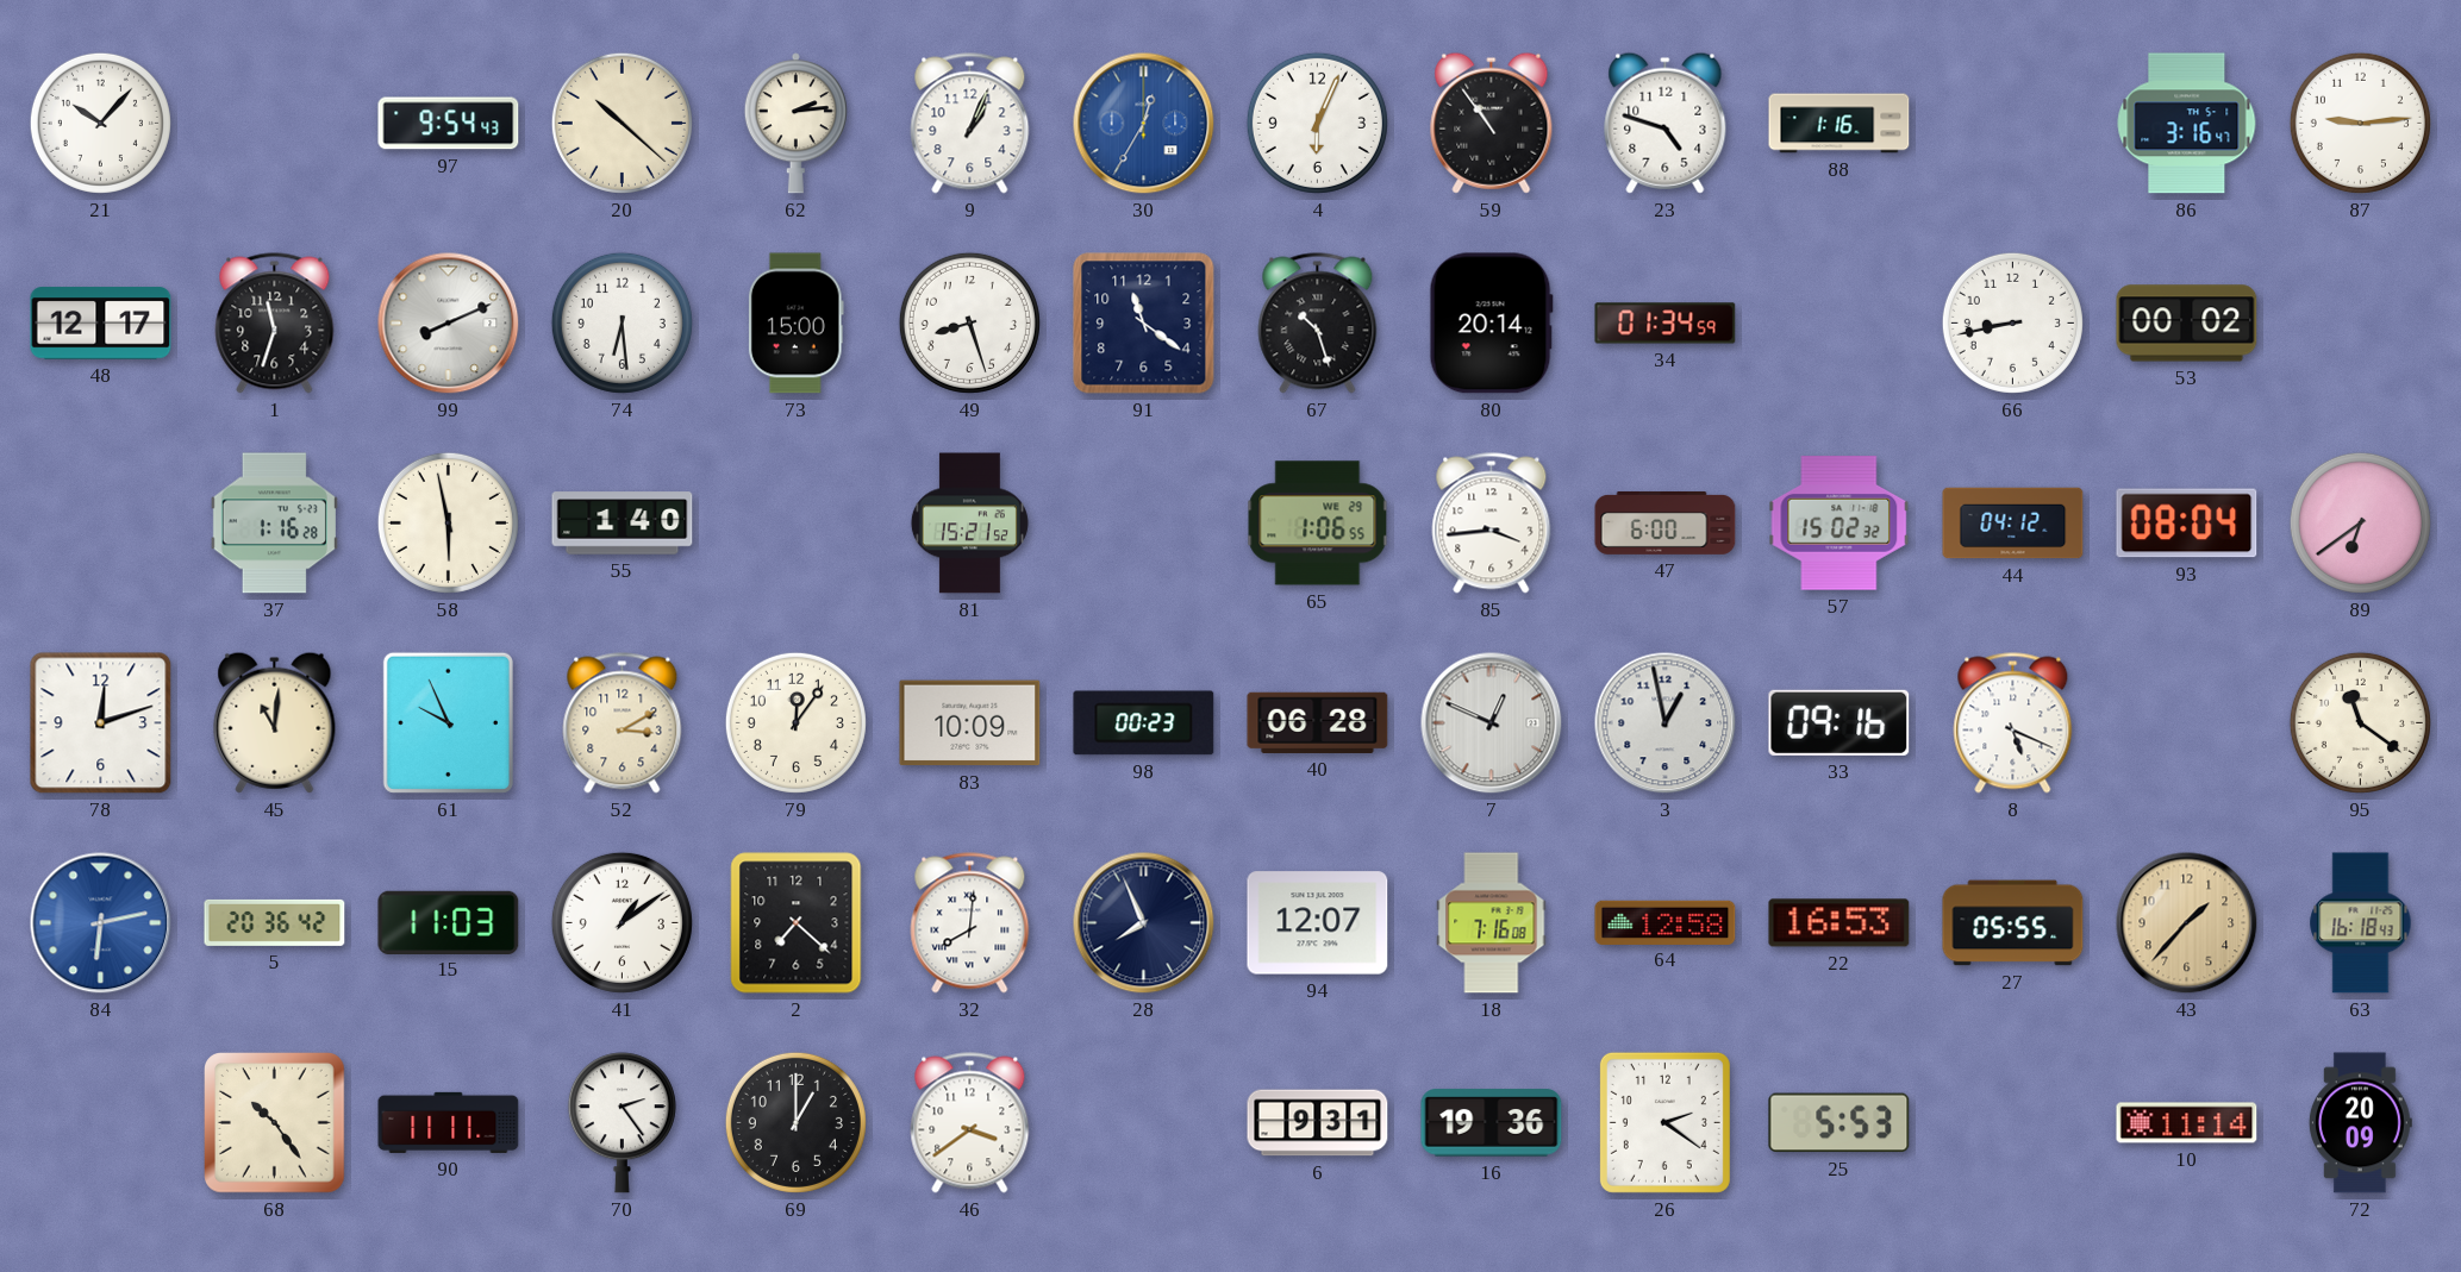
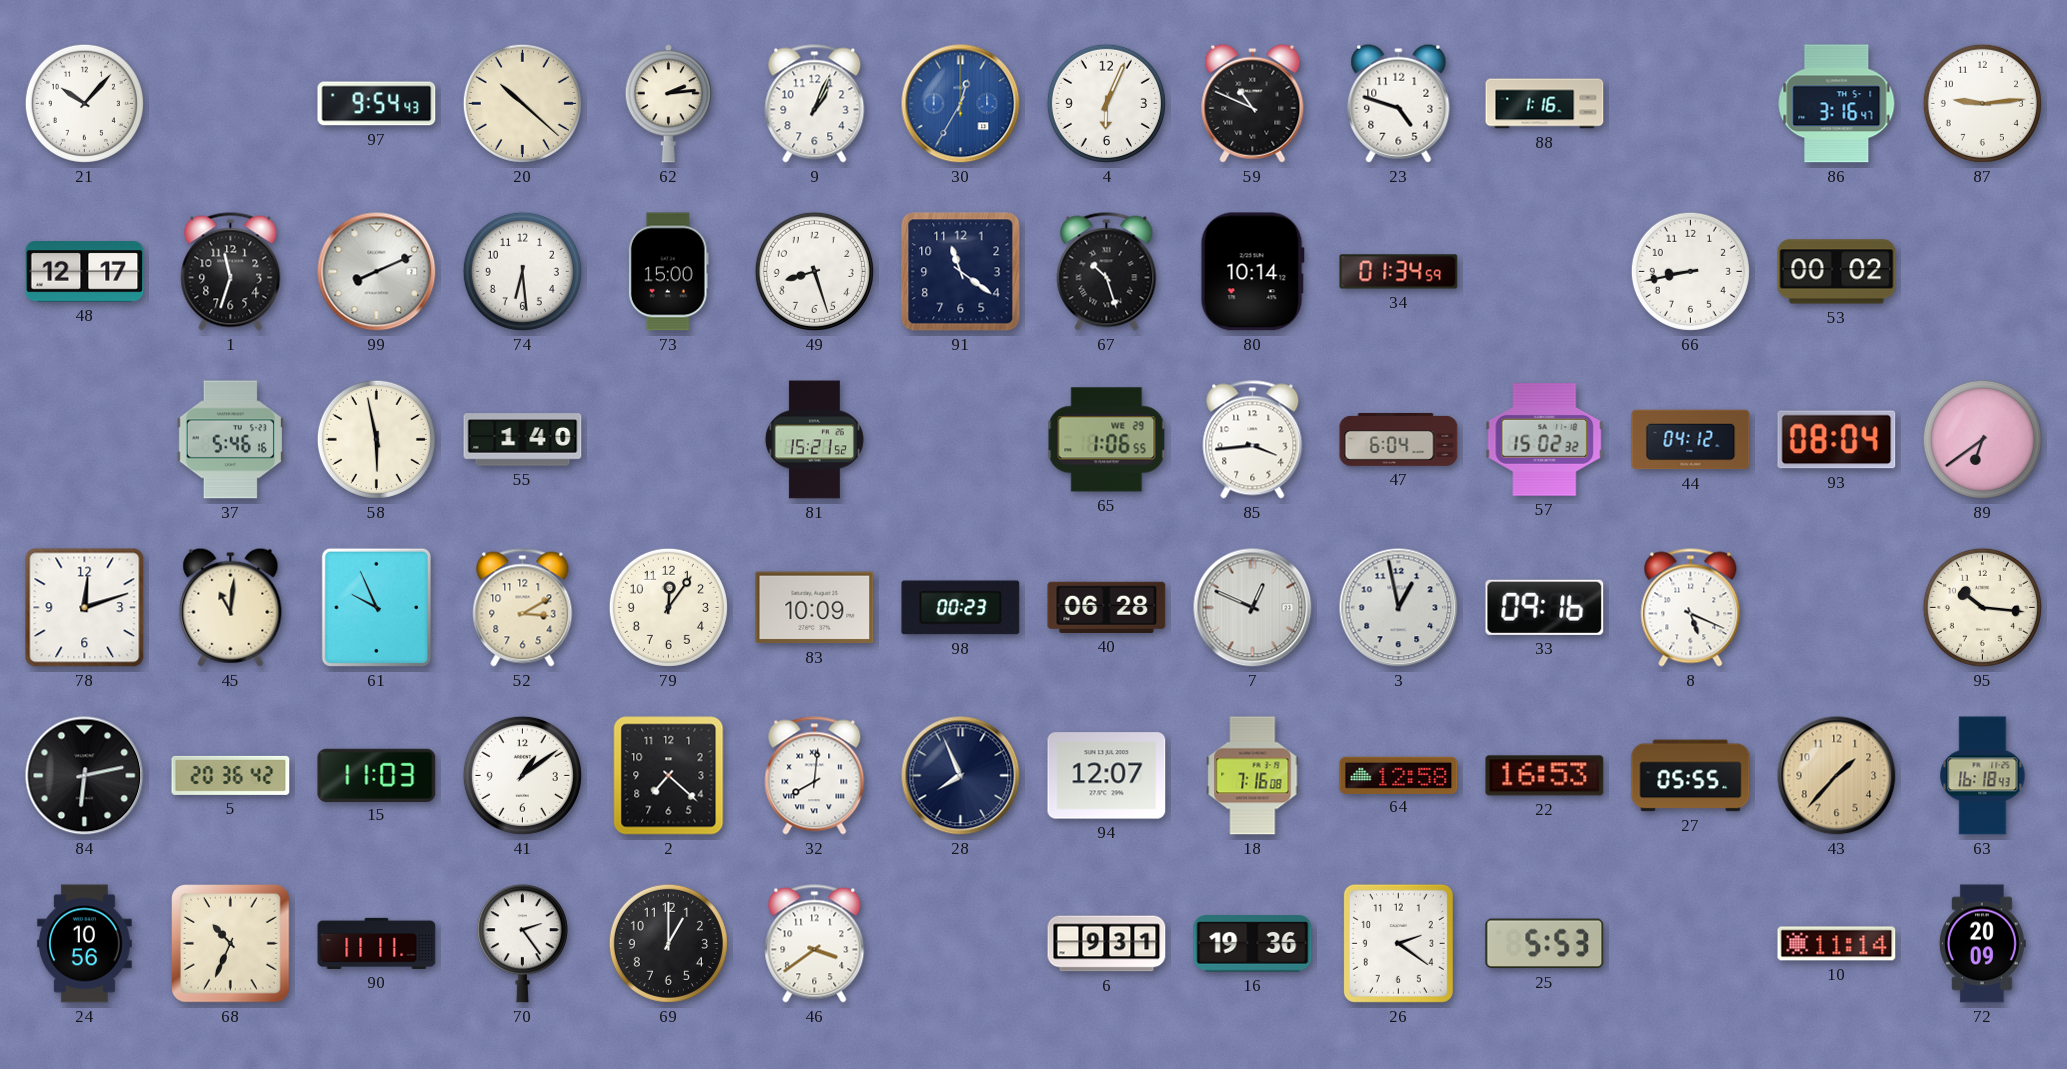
59: 10:54 -> 10:49 (1253, 103)
80: 20:14 -> 10:14 (1252, 272)
37: 1:16 -> 5:46 (230, 440)
47: 6:00 -> 6:04 (1399, 439)
95: 11:21 -> 10:16 (1982, 607)
84 dial: blue -> black (85, 776)
24: none -> 10:56 (85, 944)
68: 10:24 -> 10:34 (231, 944)
